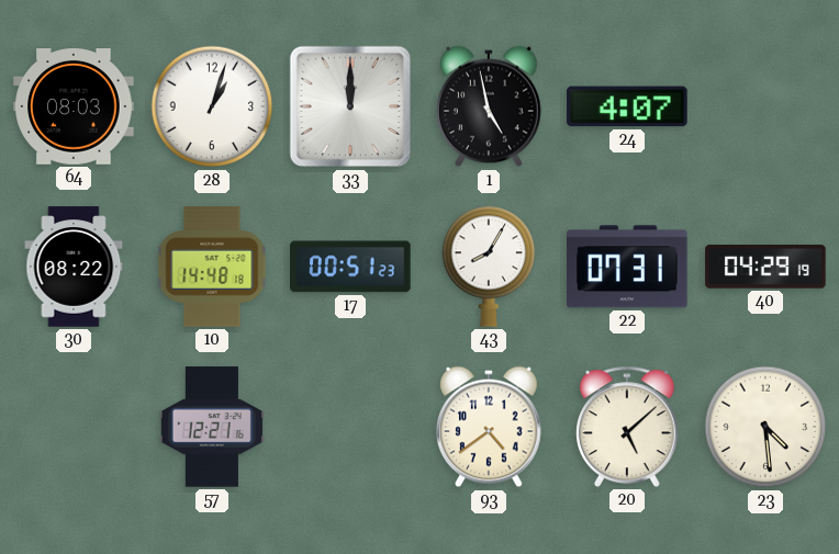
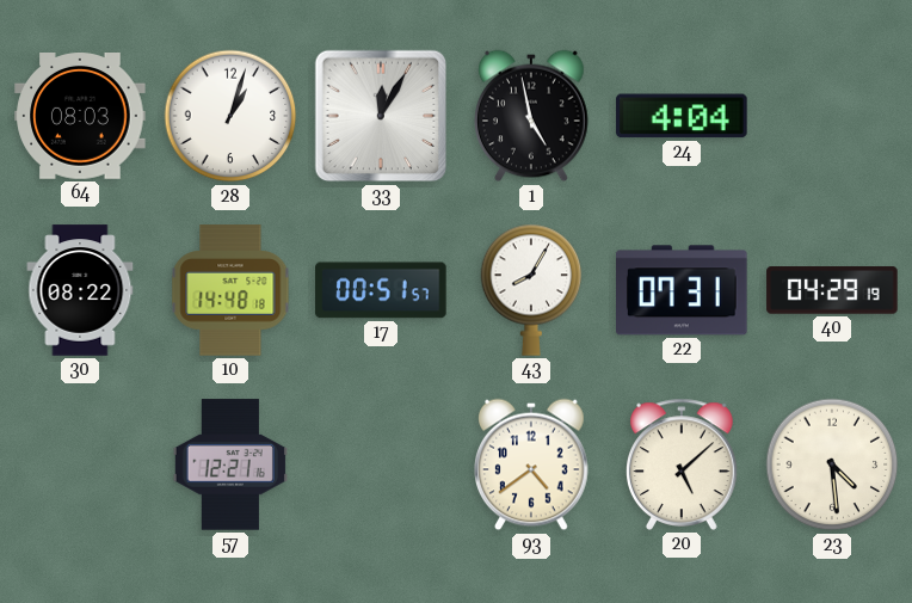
33: 12:00 -> 12:05 (381, 116)
24: 4:07 -> 4:04 (682, 116)
17: 00:51:23 -> 00:51:57 (381, 290)
